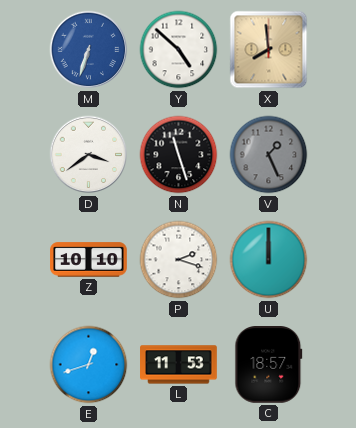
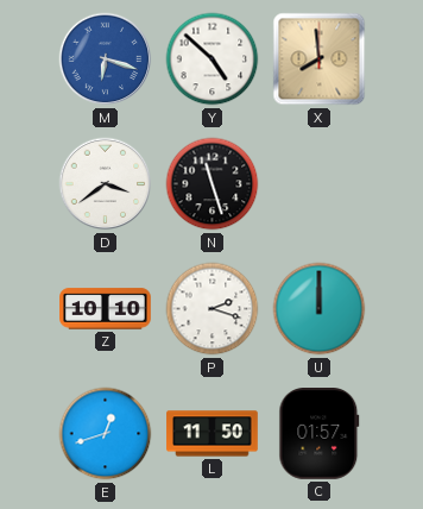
M: 6:33 -> 6:18 (106, 59)
V: 1:26 -> none (269, 155)
L: 11:53 -> 11:50 (213, 434)
C: 18:57 -> 01:57 (320, 434)
